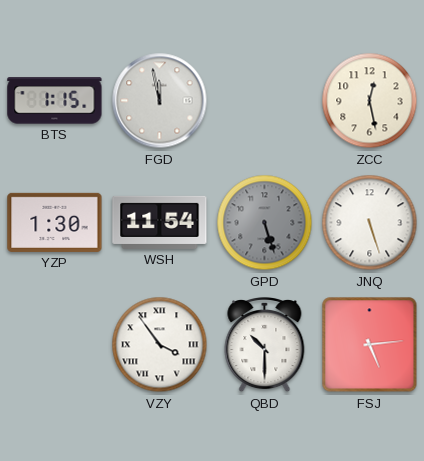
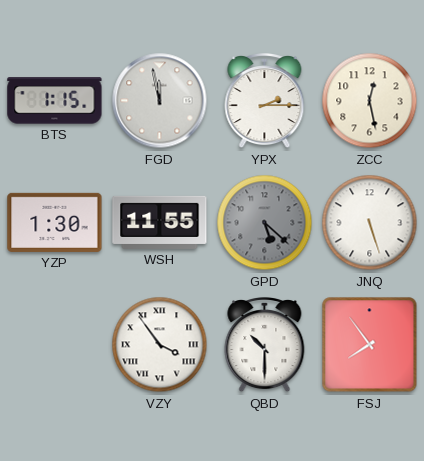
YPX: none -> 2:15 (265, 102)
WSH: 11:54 -> 11:55 (160, 222)
GPD: 5:27 -> 5:22 (265, 223)
FSJ: 5:14 -> 7:54 (370, 345)
